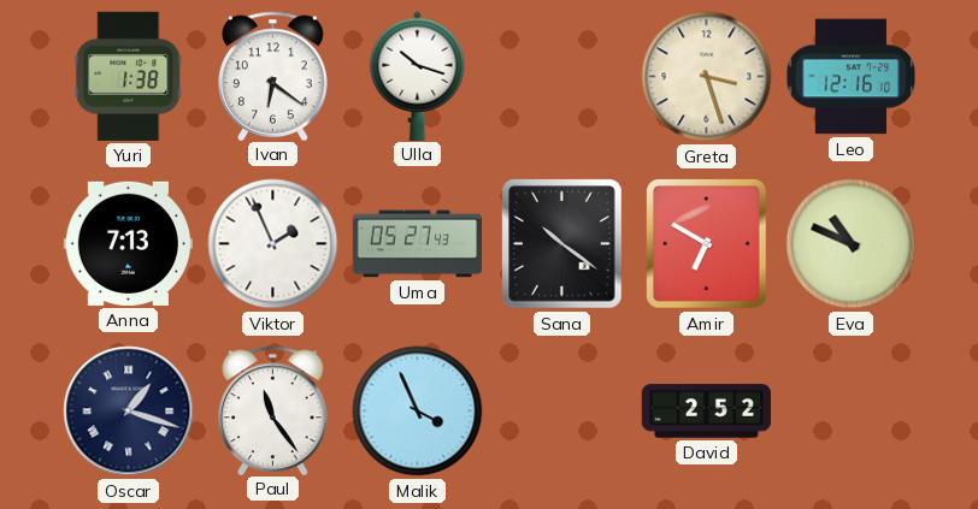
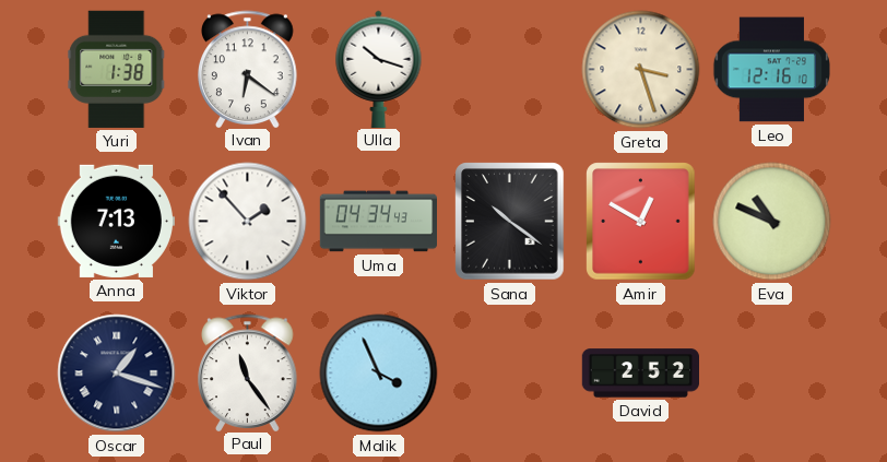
Viktor: 1:56 -> 1:53 (248, 222)
Uma: 05:27 -> 04:34 (378, 222)
Amir: 6:50 -> 12:50 (641, 222)
